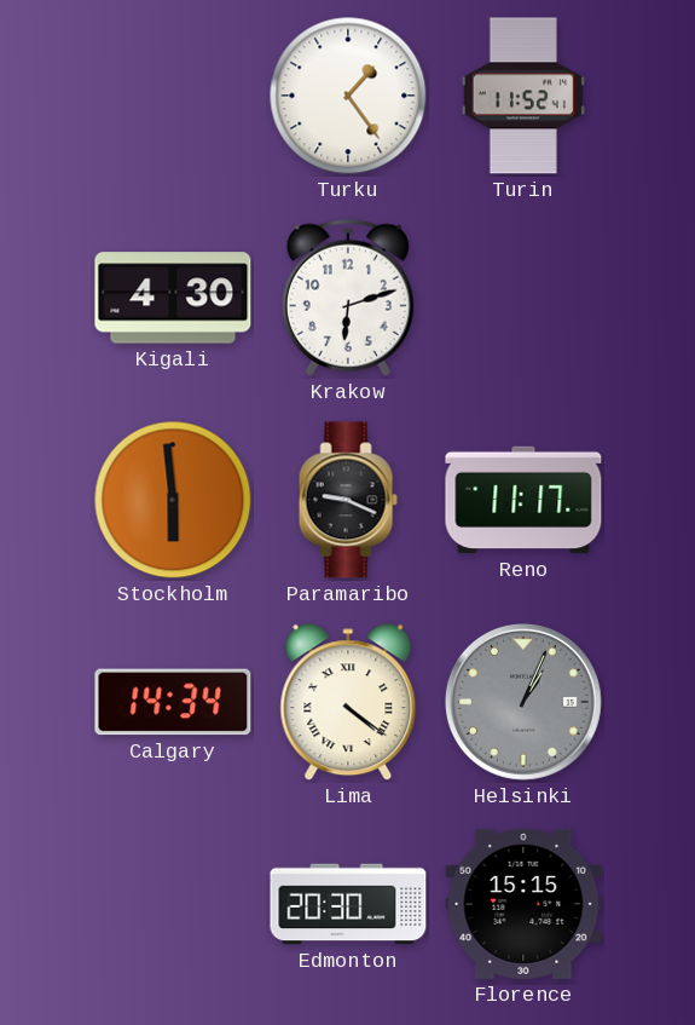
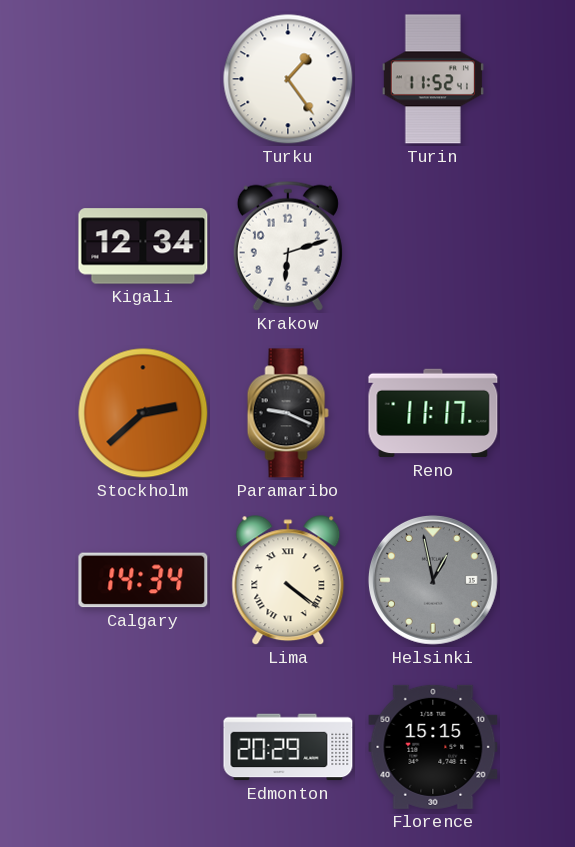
Kigali: 4:30 -> 12:34 (143, 246)
Stockholm: 5:59 -> 2:38 (143, 413)
Helsinki: 1:04 -> 12:58 (433, 580)
Edmonton: 20:30 -> 20:29 (288, 747)
